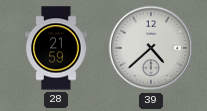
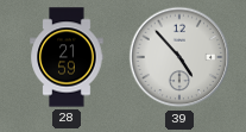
39: 4:38 -> 4:53 (179, 57)
